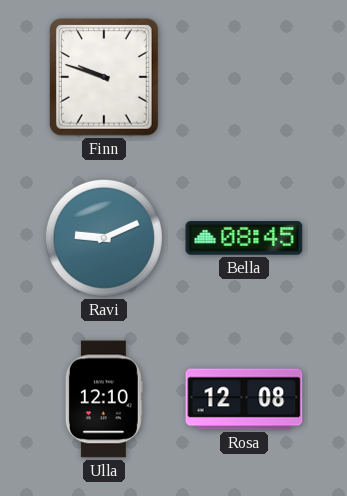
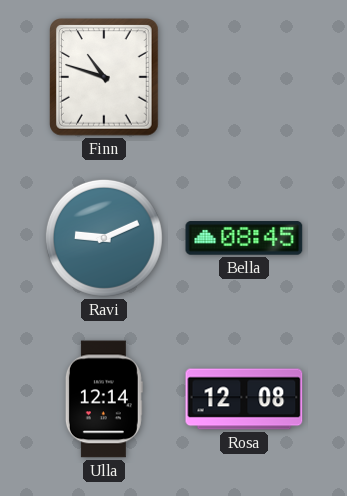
Finn: 9:48 -> 10:48 (105, 77)
Ulla: 12:10 -> 12:14 (104, 399)
